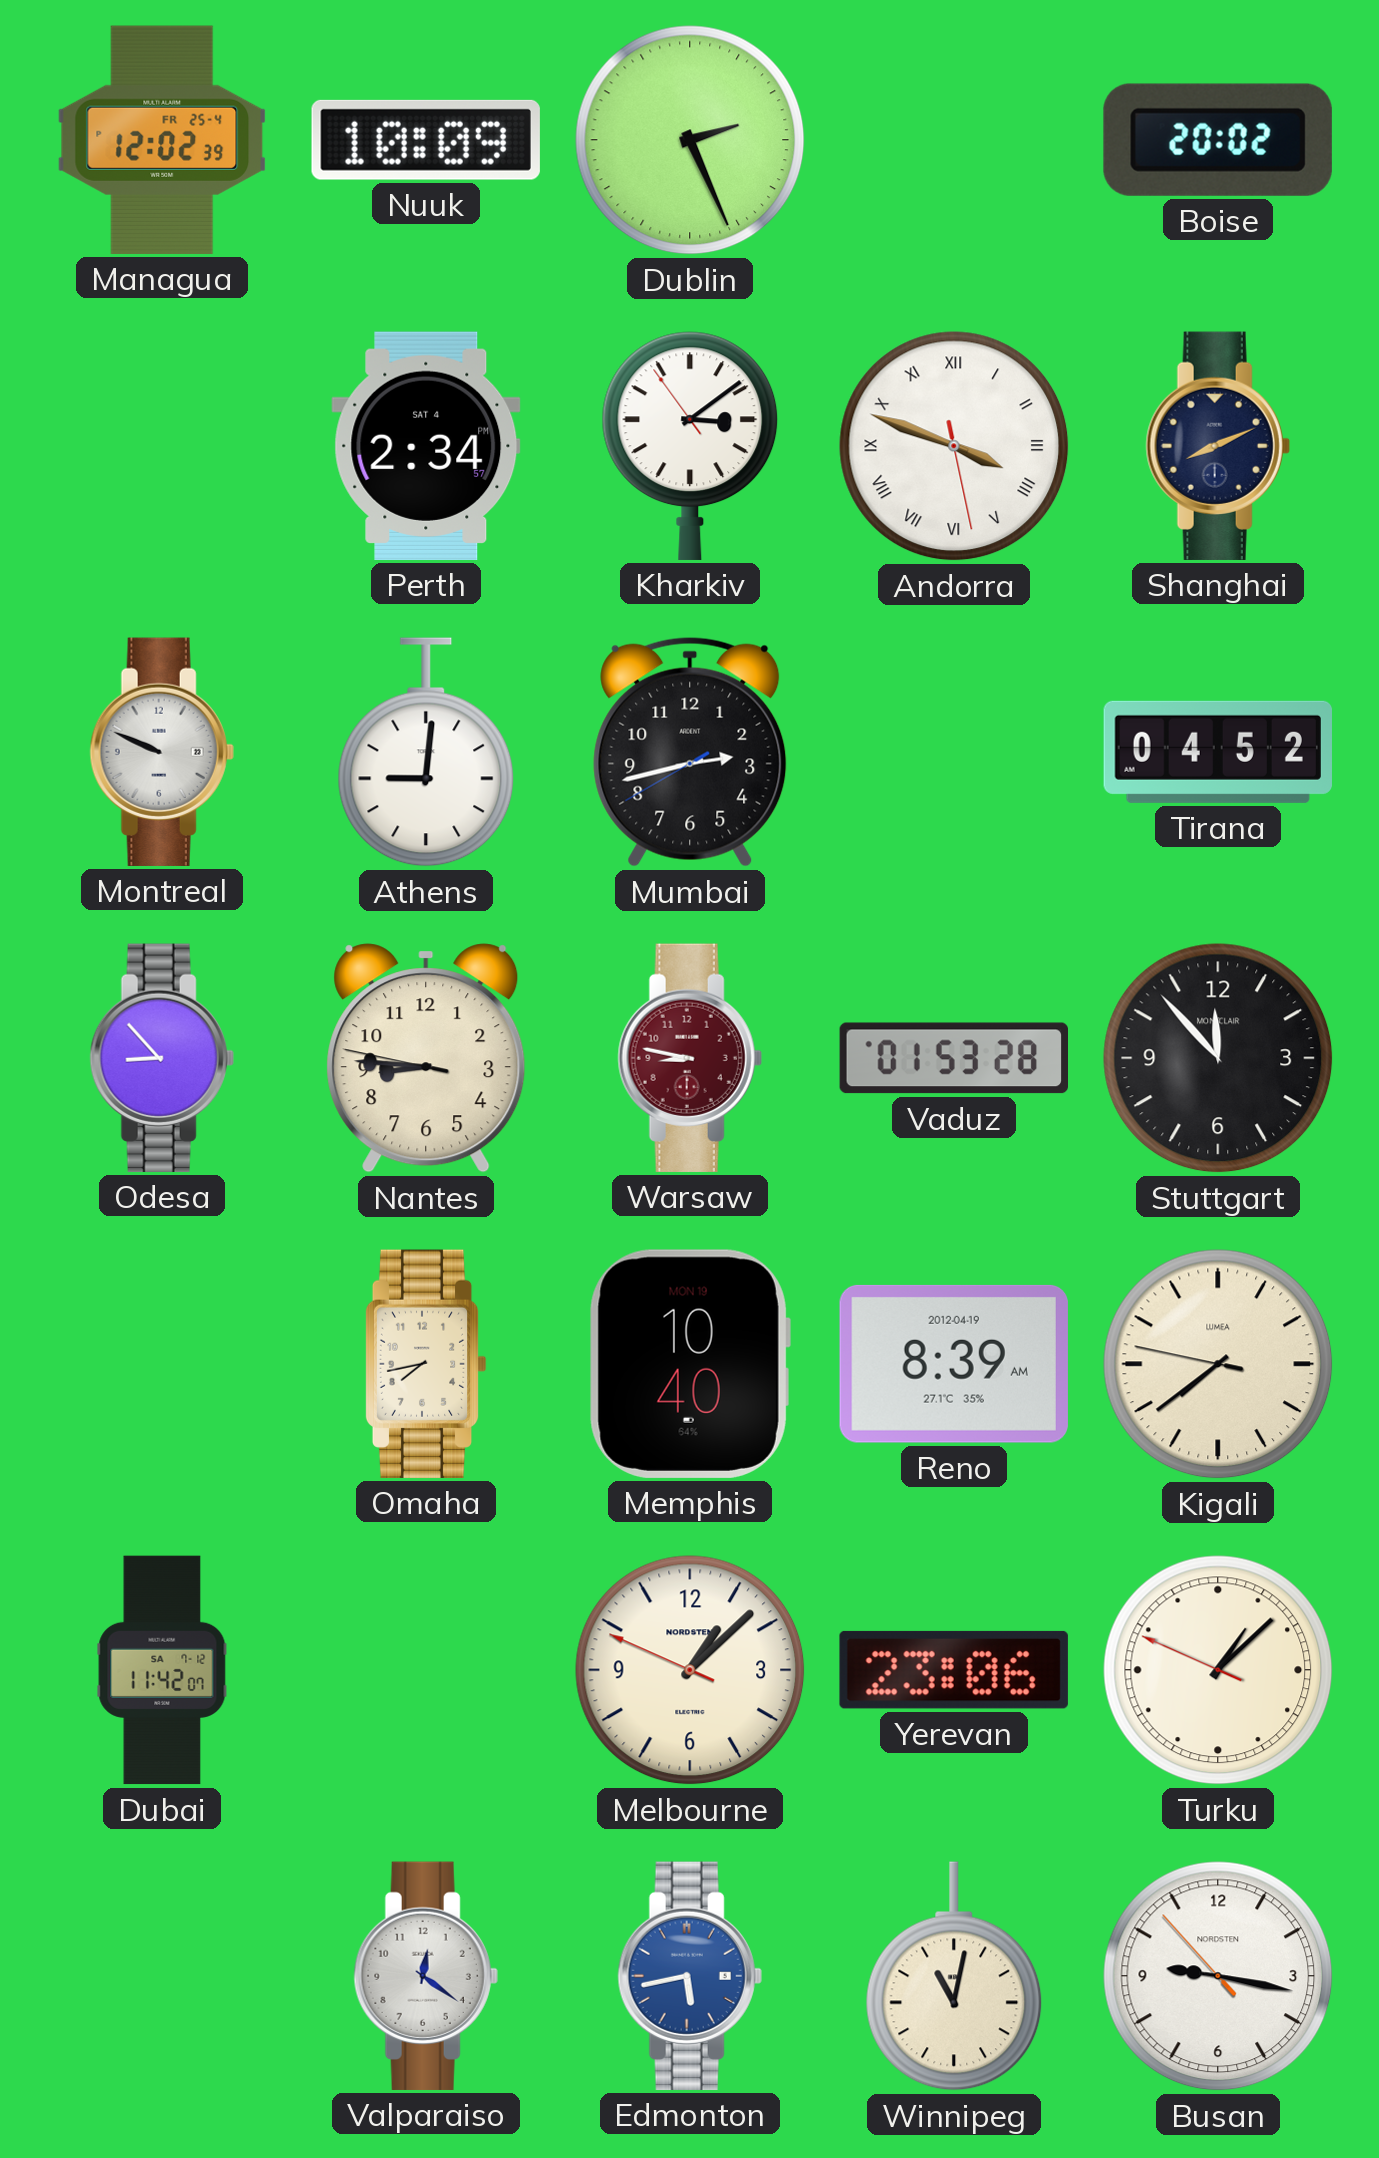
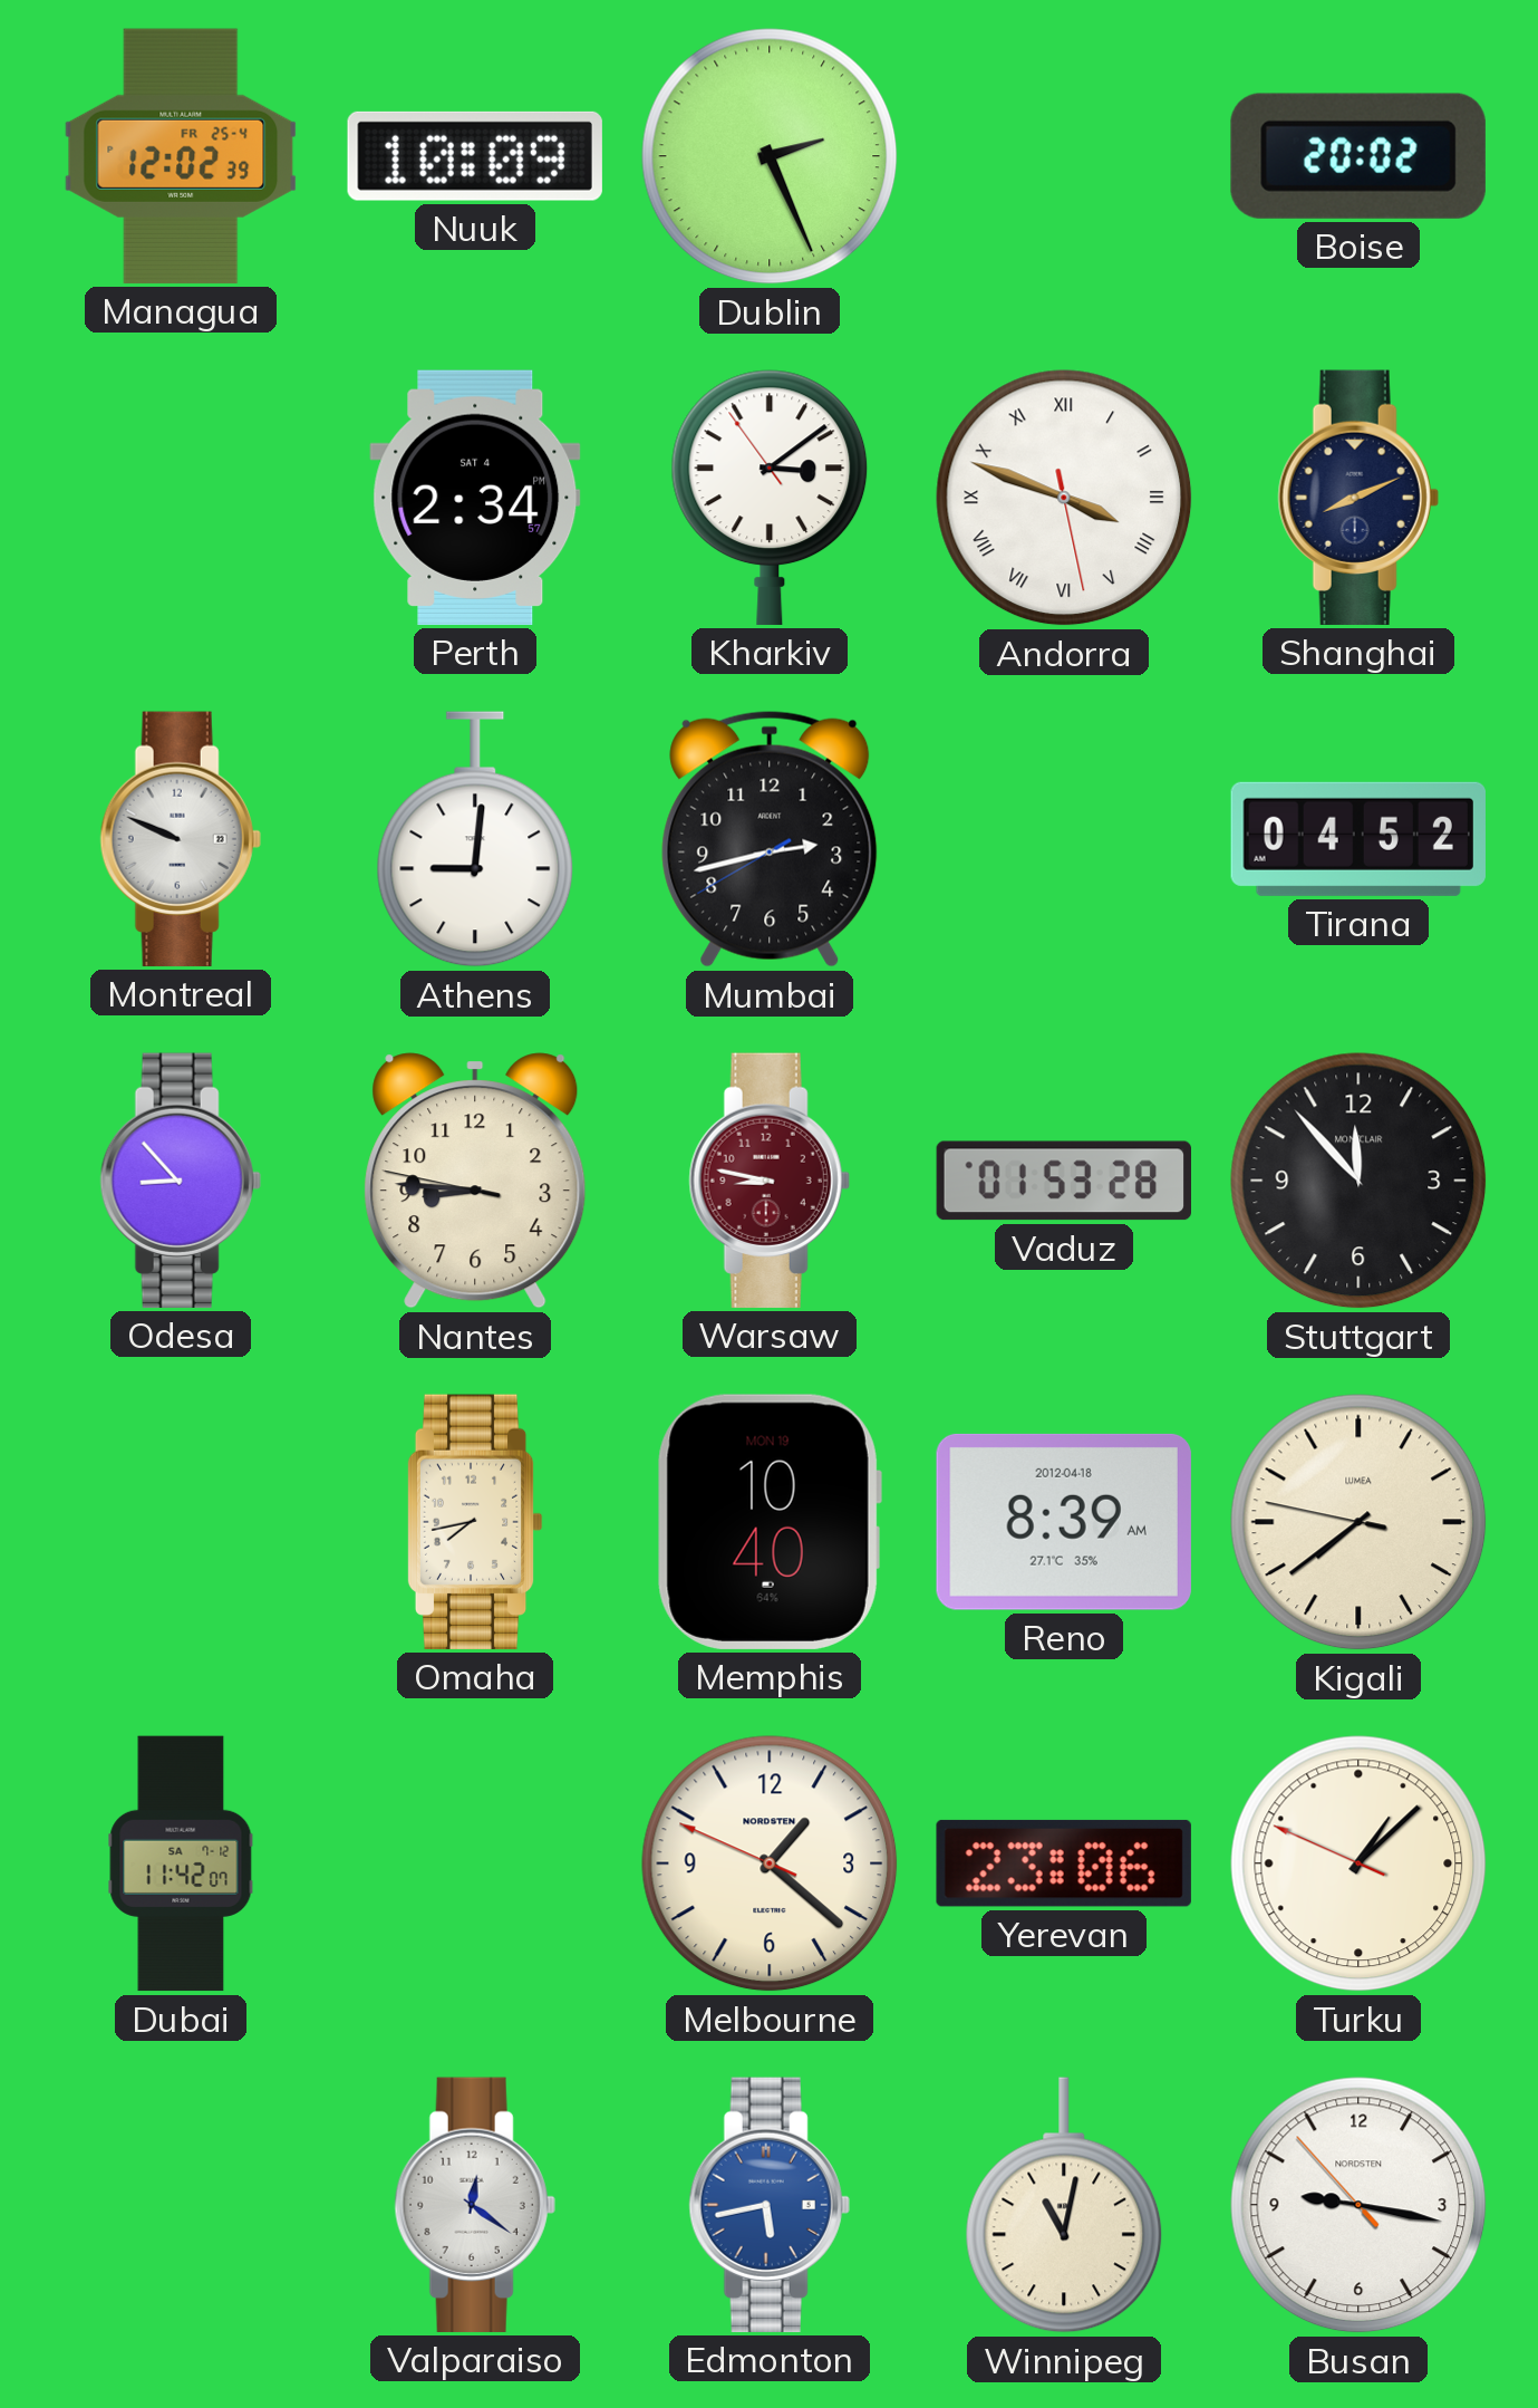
Reno date: 2012-04-19 -> 2012-04-18 (1064, 1522)
Melbourne: 1:07 -> 1:21 (770, 1863)
